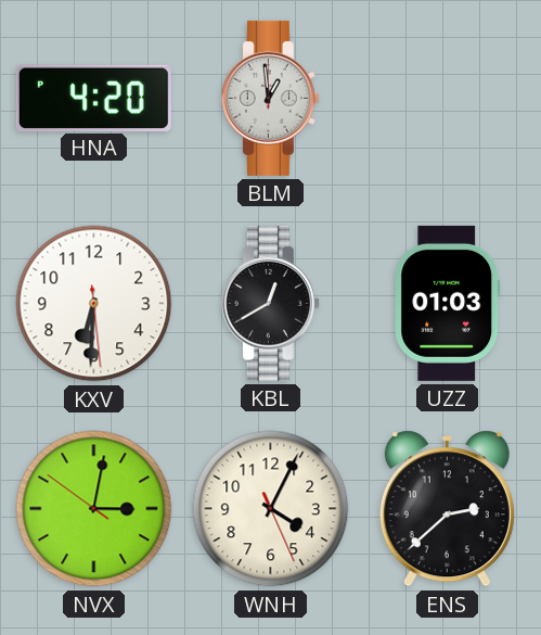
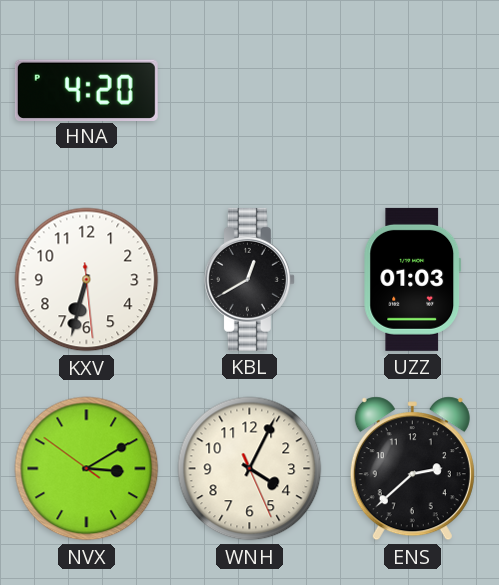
BLM: 12:59 -> none (270, 98)
KXV: 6:30 -> 6:32 (87, 280)
NVX: 3:01 -> 3:09 (87, 469)
